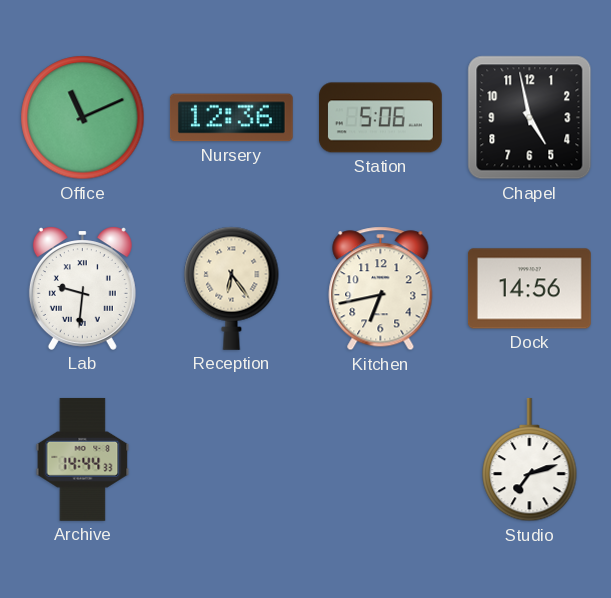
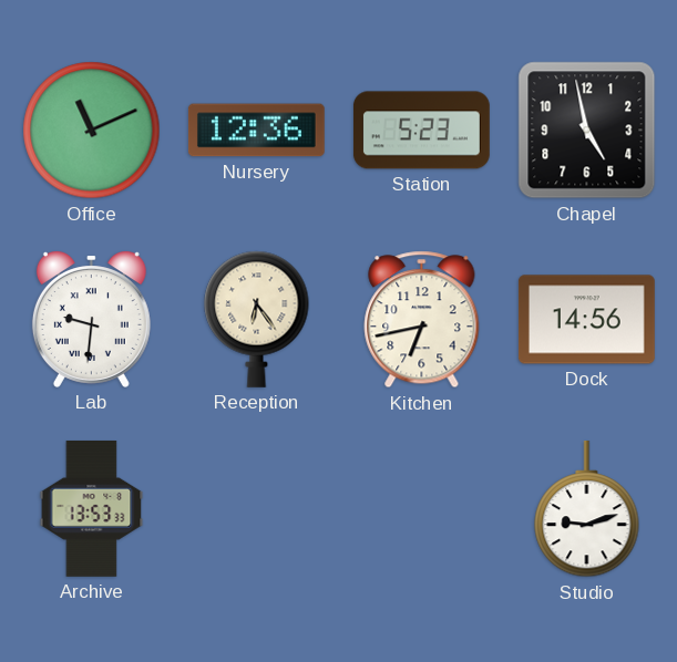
Station: 5:06 -> 5:23 (421, 131)
Archive: 14:44 -> 13:53 (92, 508)
Studio: 7:12 -> 9:12 (587, 509)
